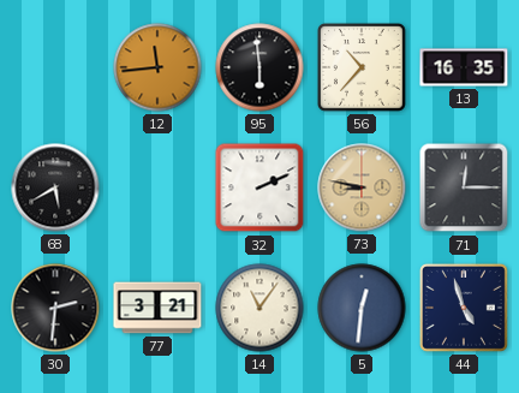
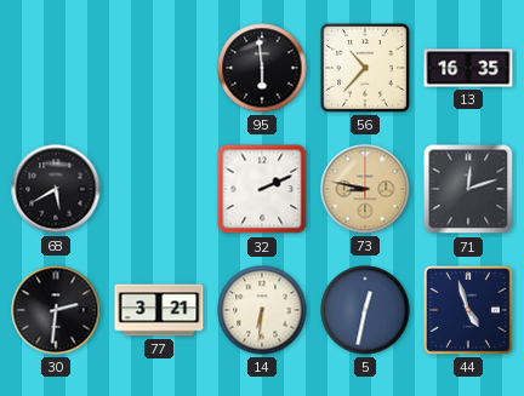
12: 11:44 -> none (157, 67)
71: 12:15 -> 12:12 (468, 189)
14: 11:06 -> 6:31 (262, 310)
5: 12:31 -> 12:32 (365, 310)
